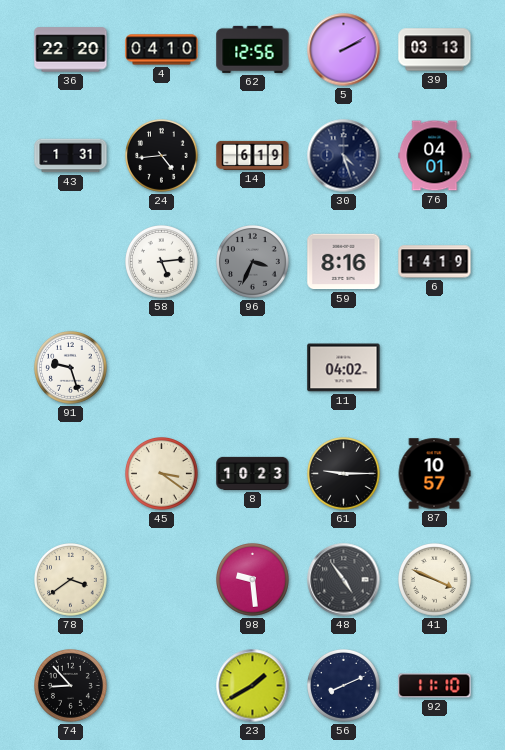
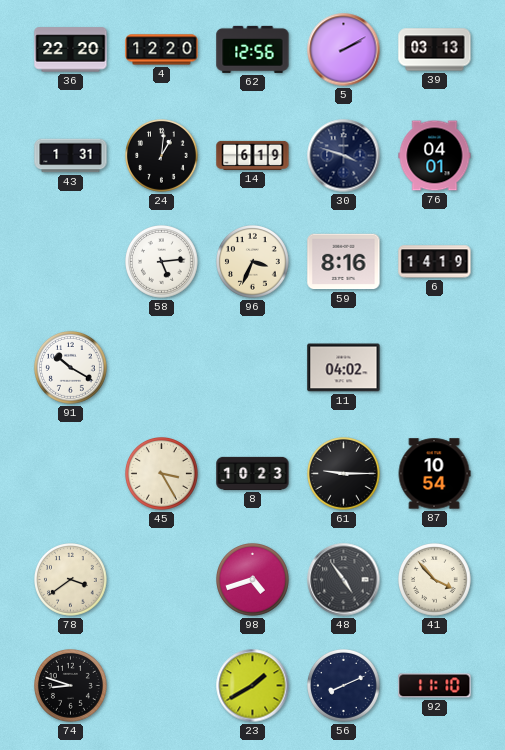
4: 04:10 -> 12:20 (162, 50)
24: 4:44 -> 1:01 (162, 156)
30: 4:27 -> 3:48 (344, 156)
96 dial: grey -> cream (253, 262)
91: 9:27 -> 10:20 (71, 368)
45: 3:21 -> 3:25 (162, 474)
87: 10:57 -> 10:54 (434, 474)
98: 9:29 -> 4:42 (253, 580)
41: 3:49 -> 3:53 (435, 580)
74: 8:53 -> 8:48 (71, 686)
